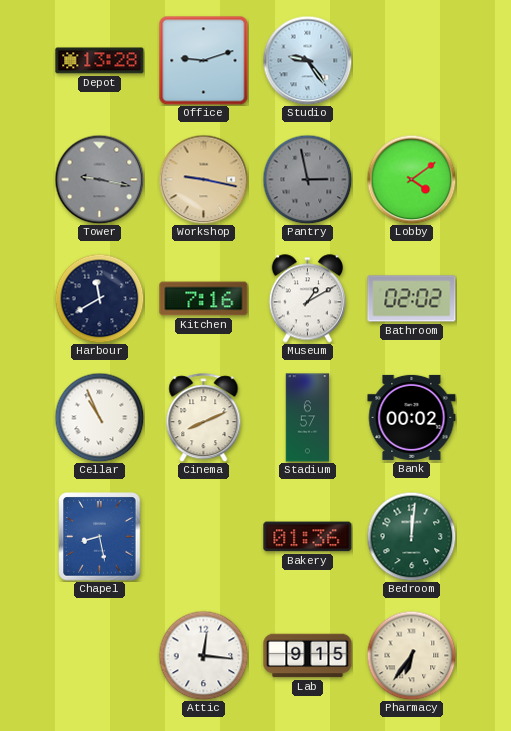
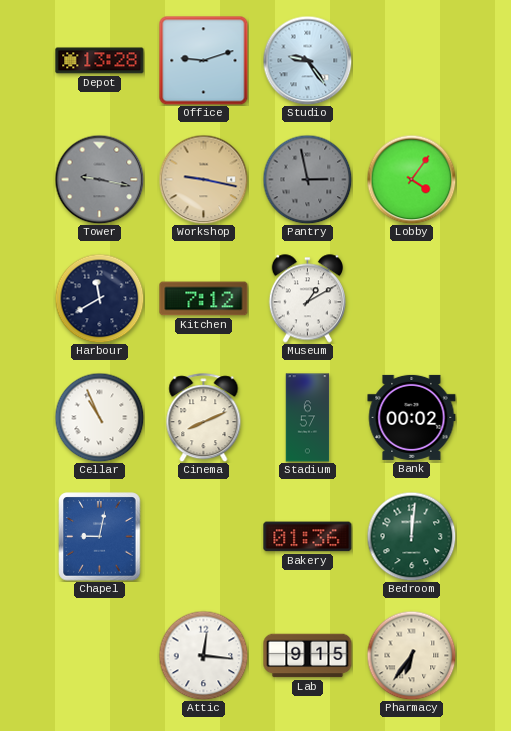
Lobby: 4:09 -> 4:06 (411, 179)
Kitchen: 7:16 -> 7:12 (204, 299)
Bathroom: 02:02 -> none (412, 299)
Chapel: 8:28 -> 9:02 (100, 537)
